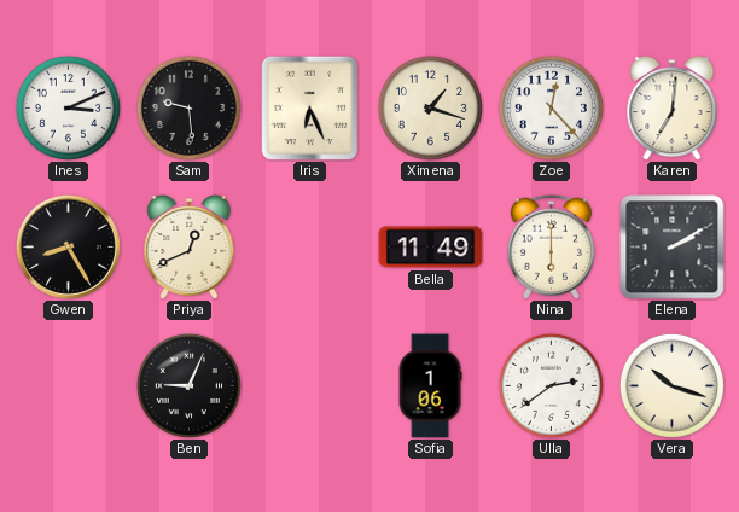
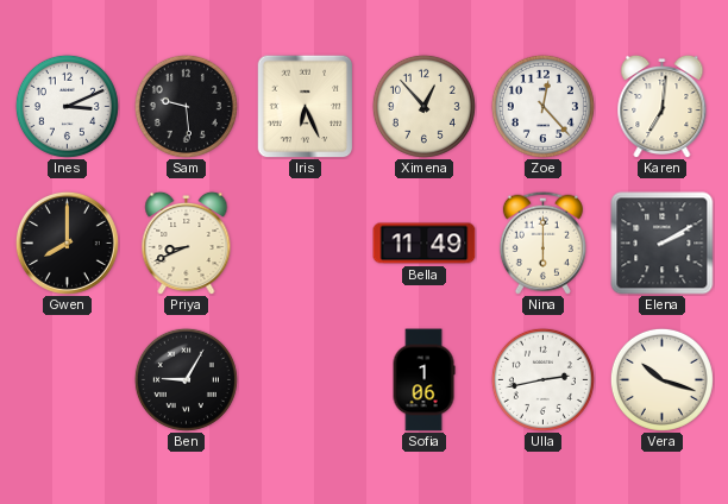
Ximena: 1:18 -> 12:53 (423, 106)
Gwen: 8:25 -> 8:00 (67, 242)
Priya: 12:41 -> 8:41 (187, 242)
Ben: 9:04 -> 9:05 (186, 379)
Ulla: 2:39 -> 2:43 (542, 379)
